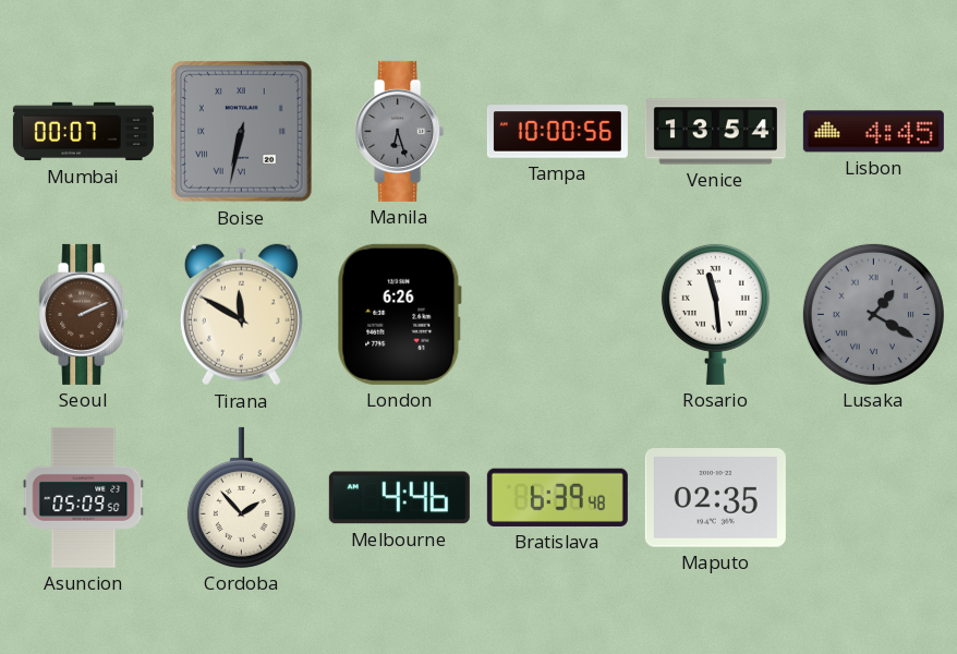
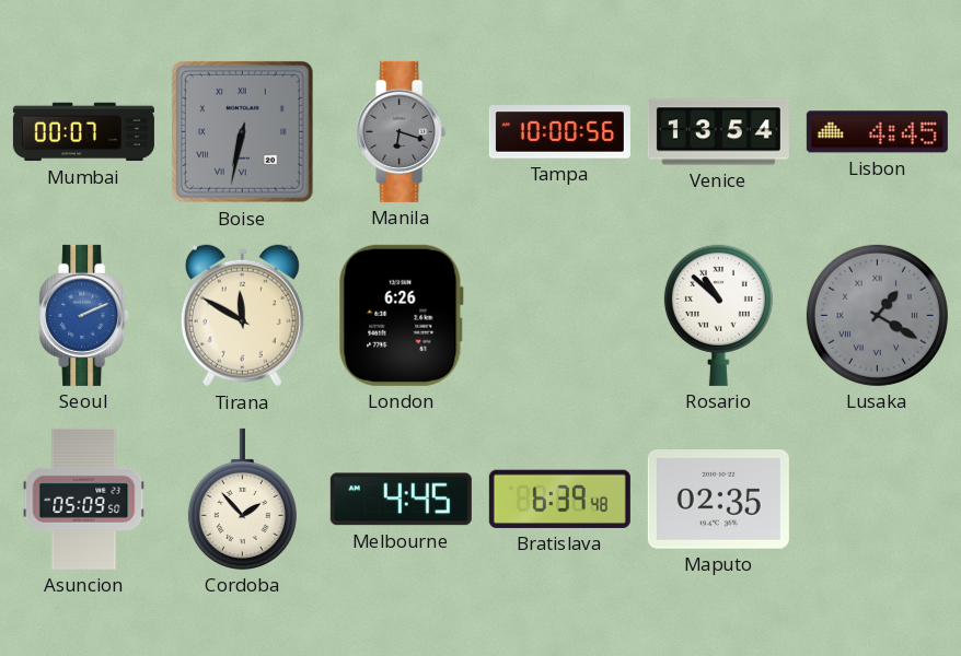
Manila: 6:27 -> 6:18 (402, 131)
Seoul dial: brown -> blue (84, 315)
Rosario: 11:29 -> 10:52 (718, 315)
Melbourne: 4:46 -> 4:45 (401, 500)
